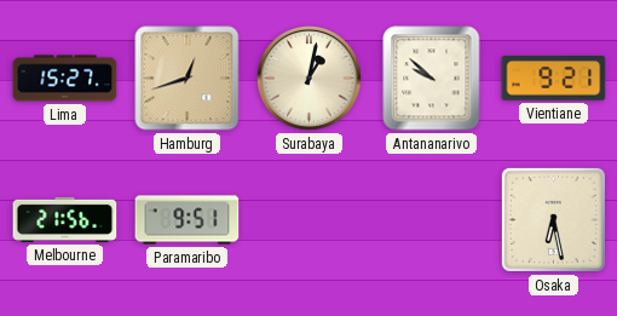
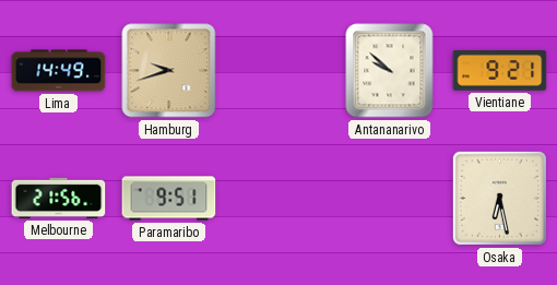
Lima: 15:27 -> 14:49 (59, 71)
Hamburg: 12:42 -> 9:42 (169, 71)
Surabaya: 1:02 -> none (310, 79)
